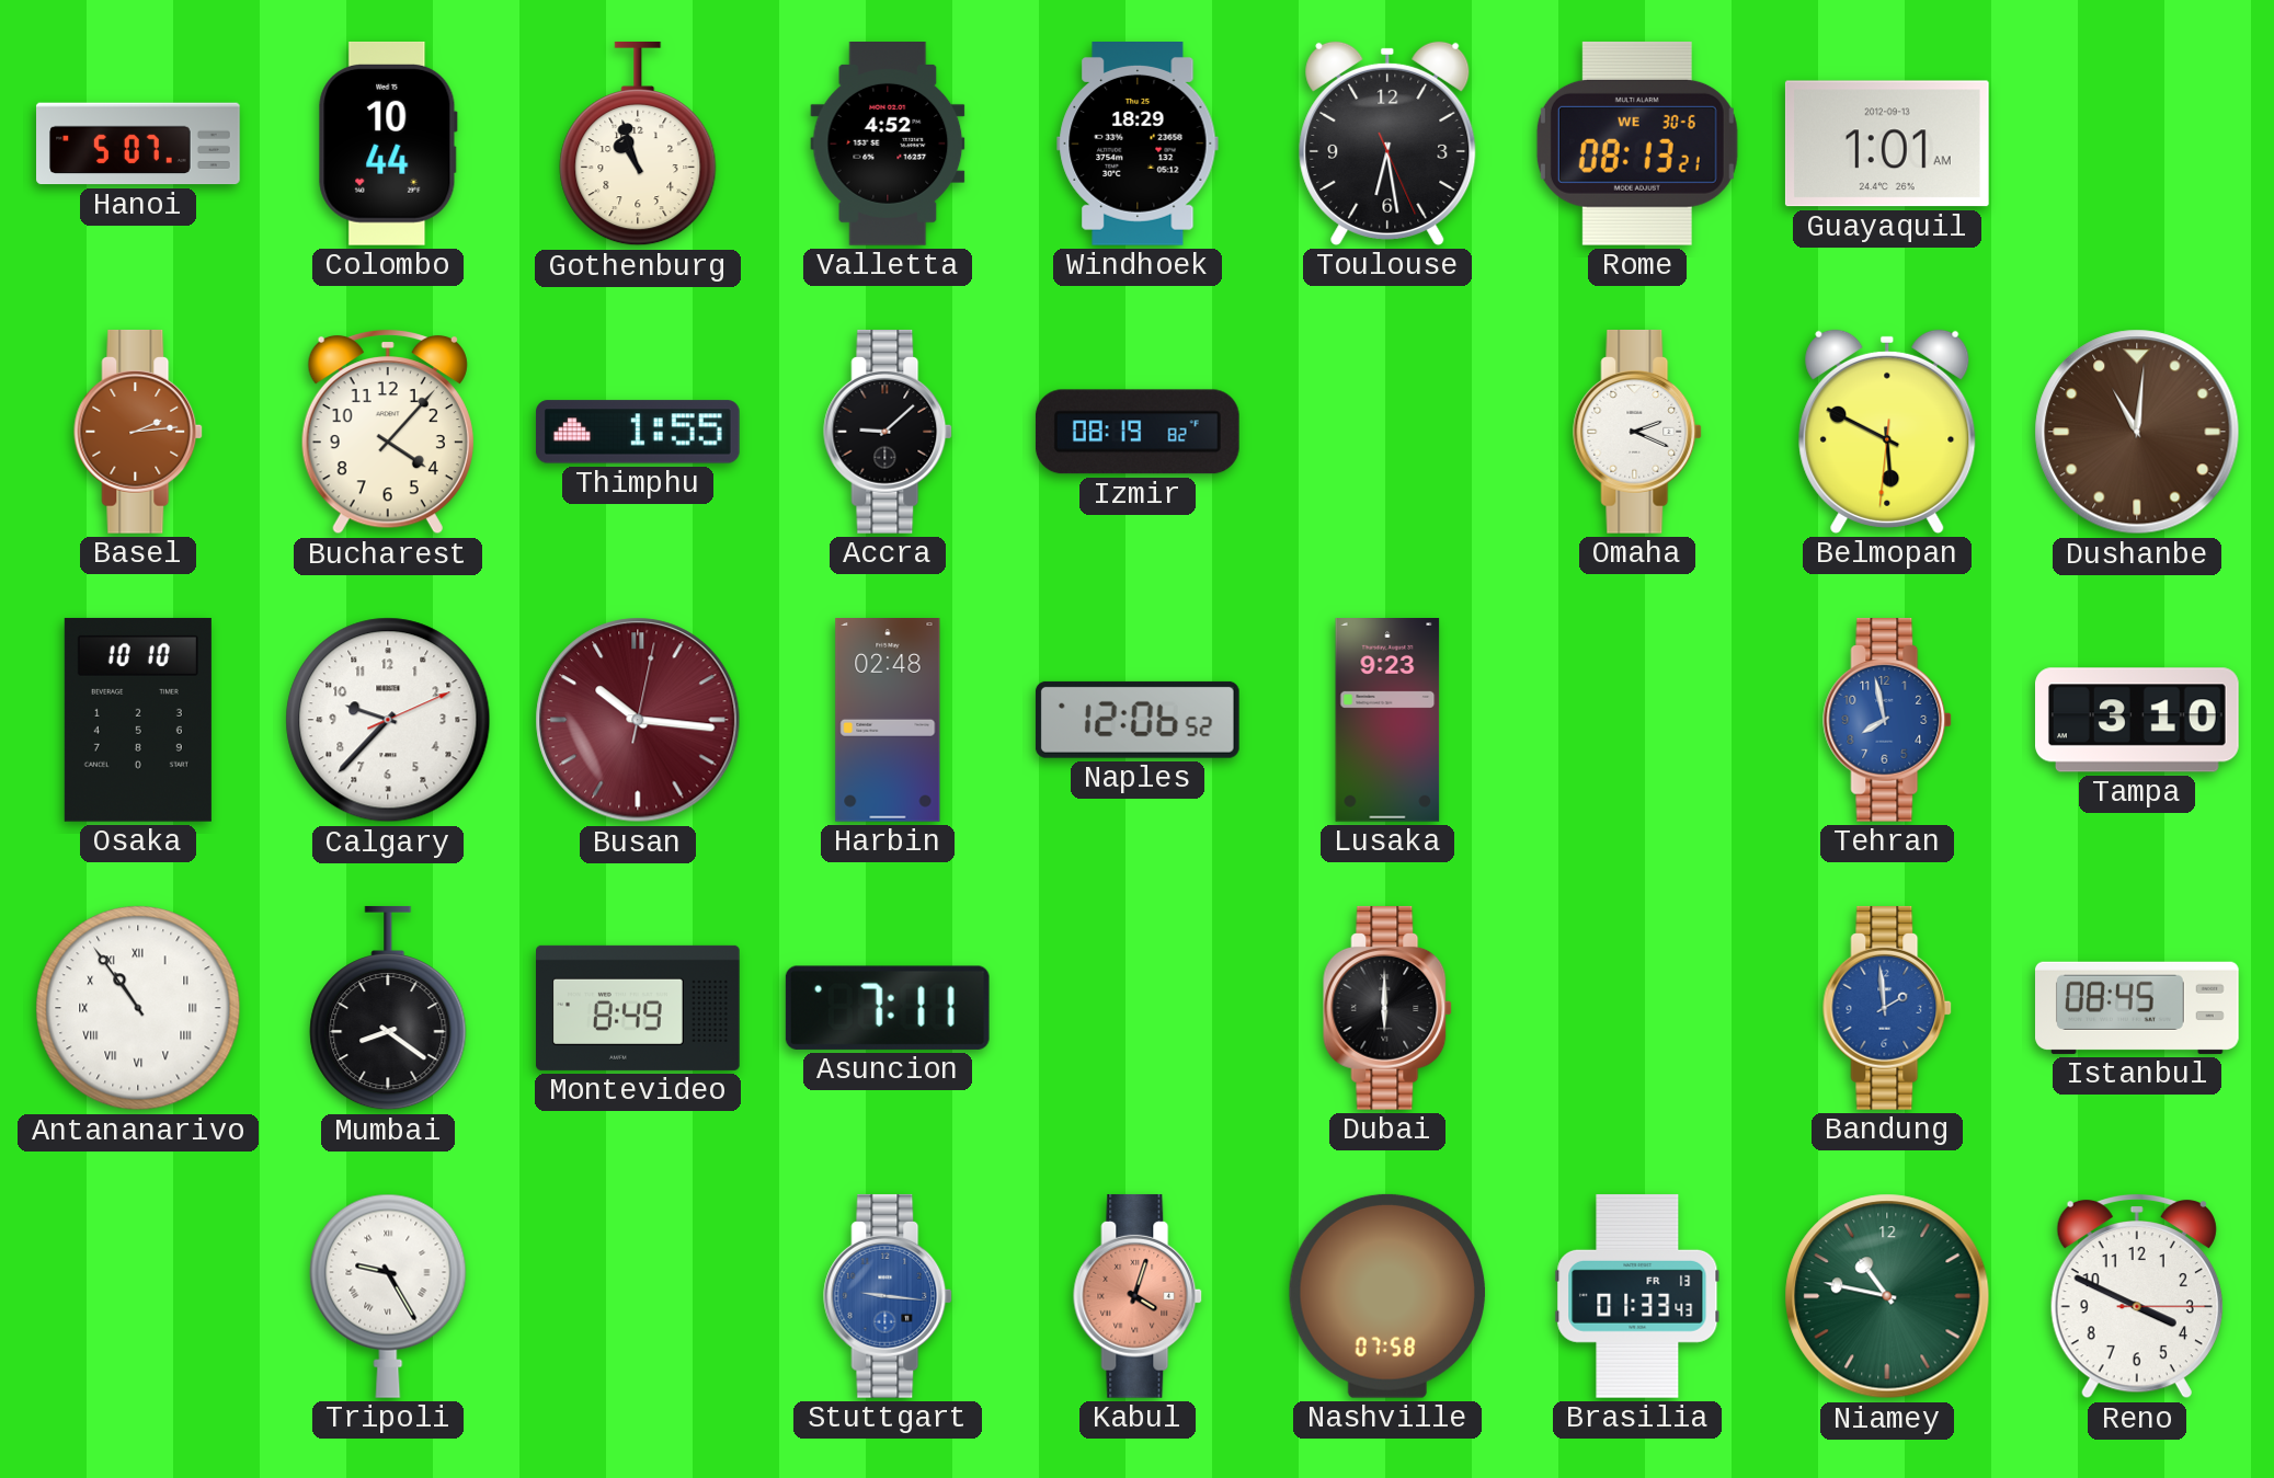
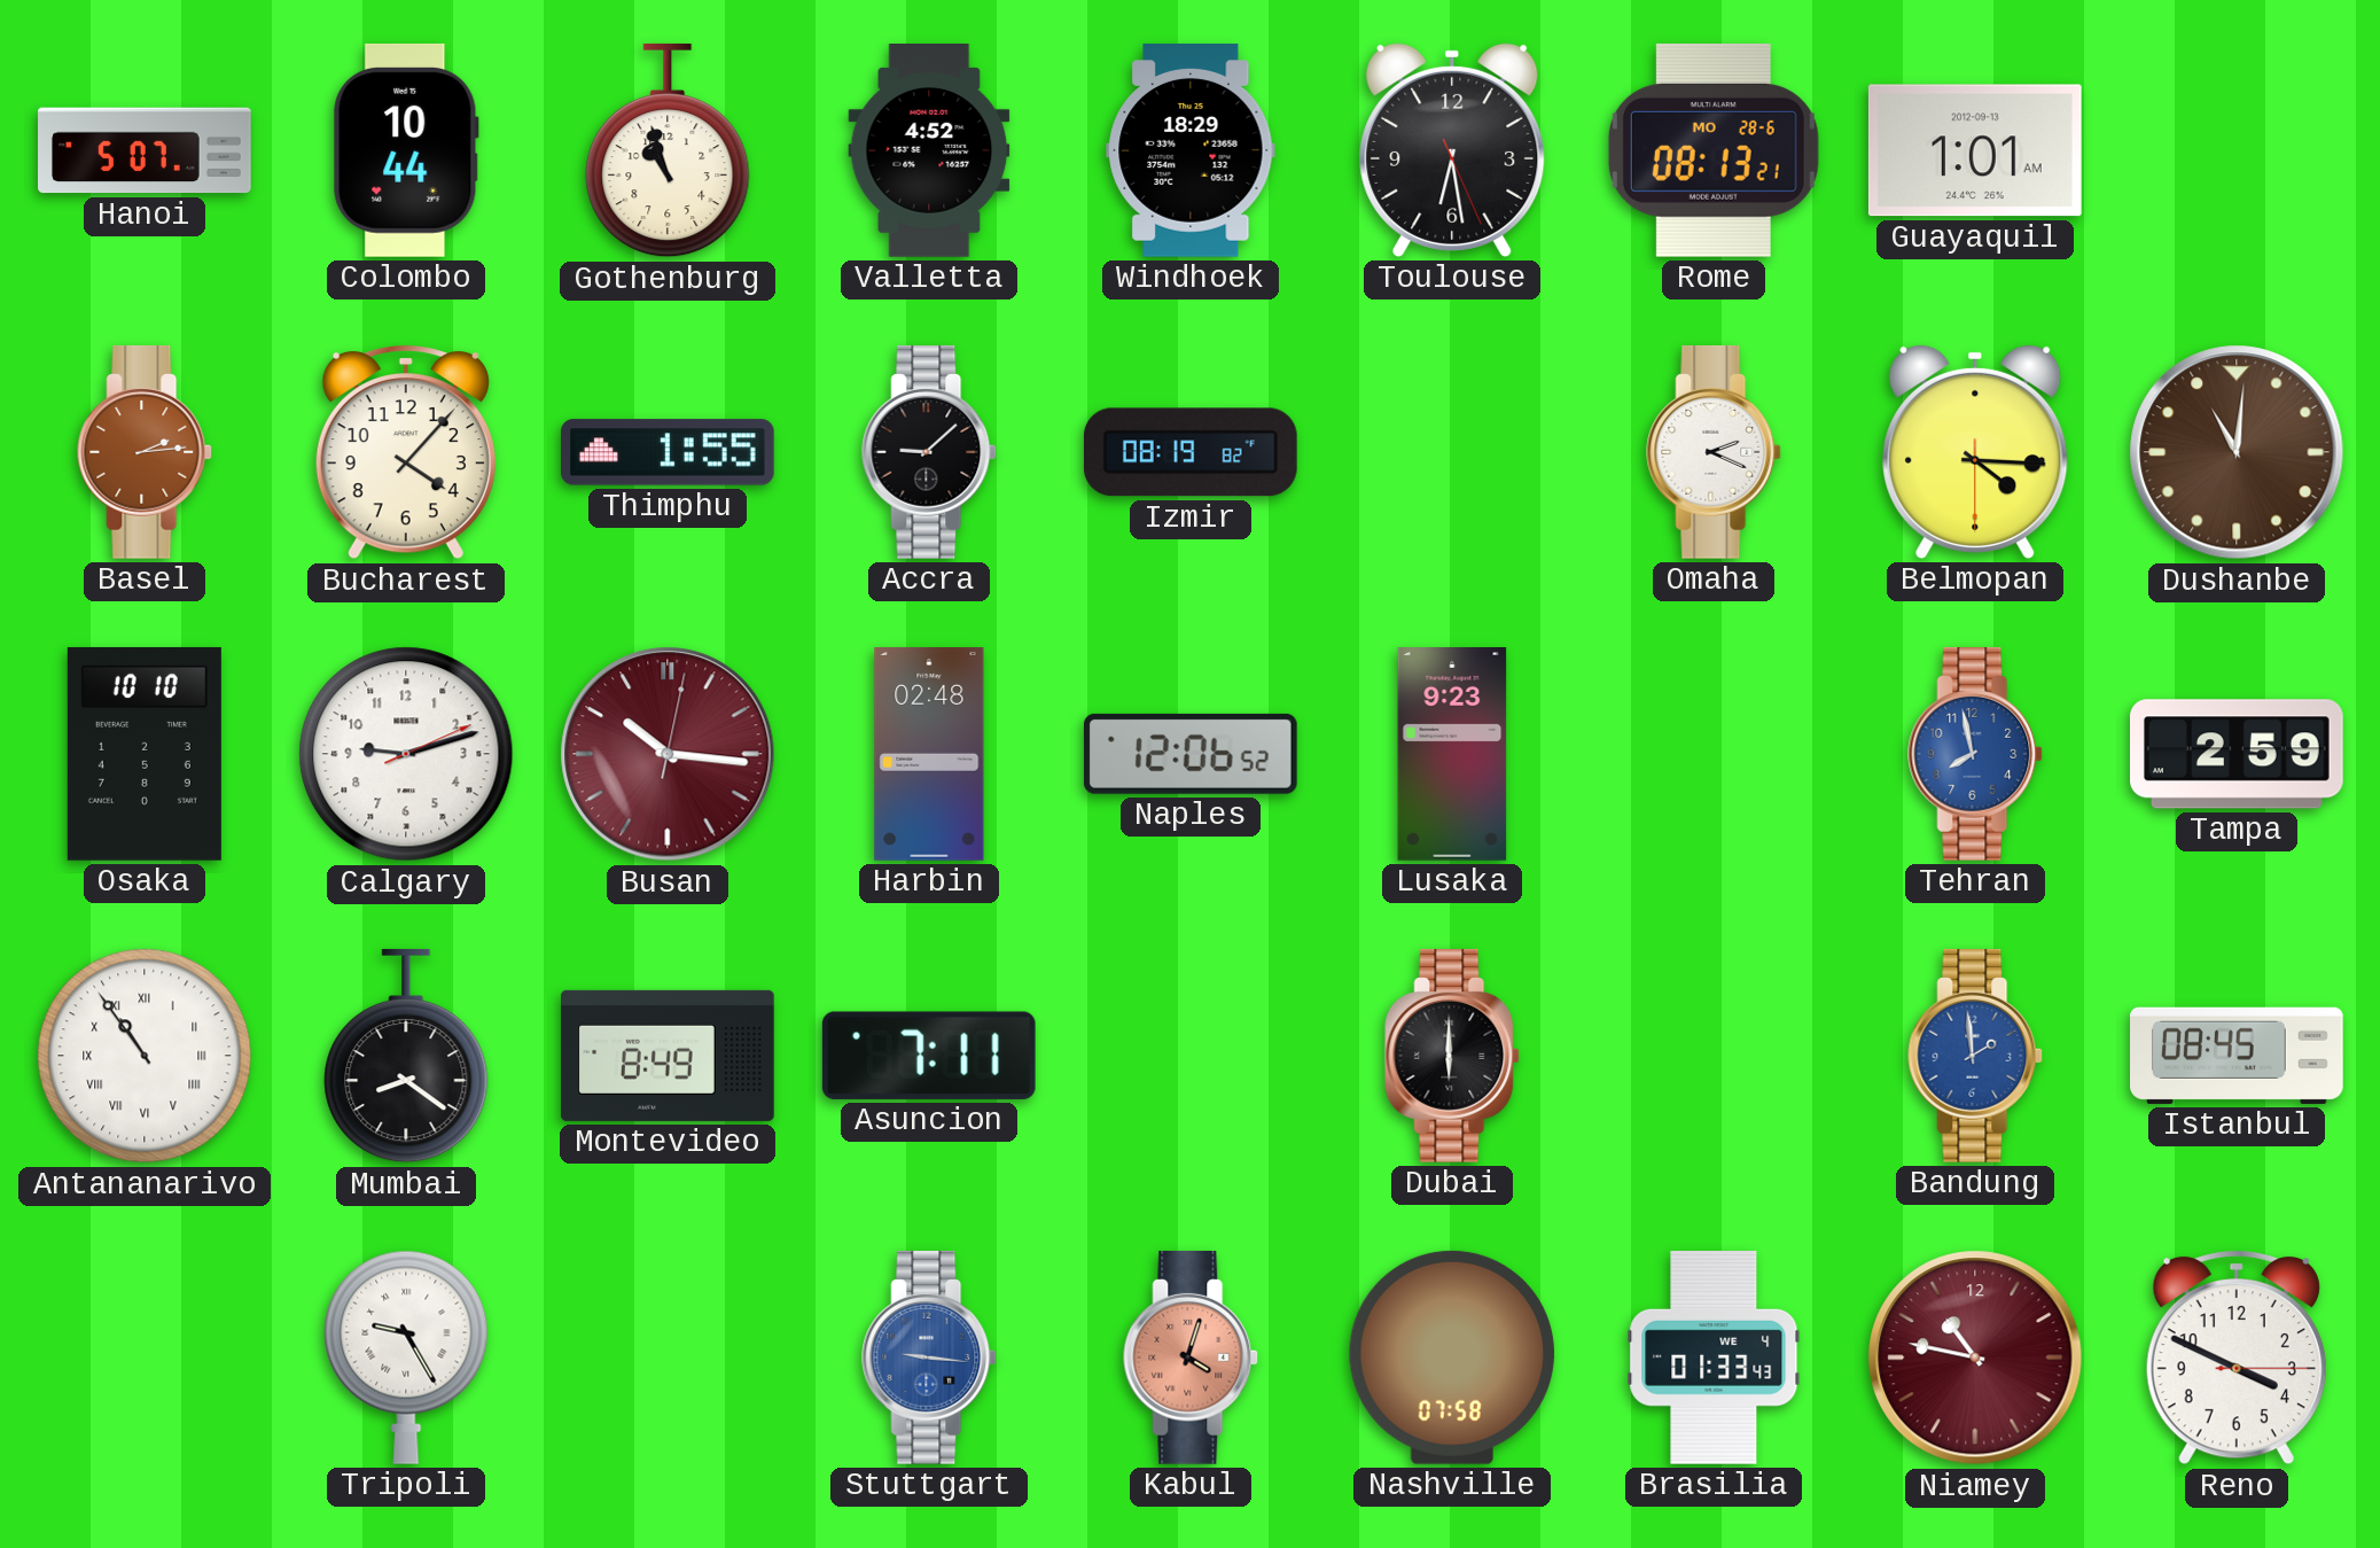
Rome date: WE 30-6 -> MO 28-6 (1714, 150)
Belmopan: 5:49 -> 4:15 (1975, 452)
Calgary: 9:37 -> 9:12 (406, 754)
Tampa: 3:10 -> 2:59 (2238, 754)
Brasilia date: FR 13 -> WE 4 (1714, 1358)
Niamey dial: green -> burgundy (1975, 1358)
